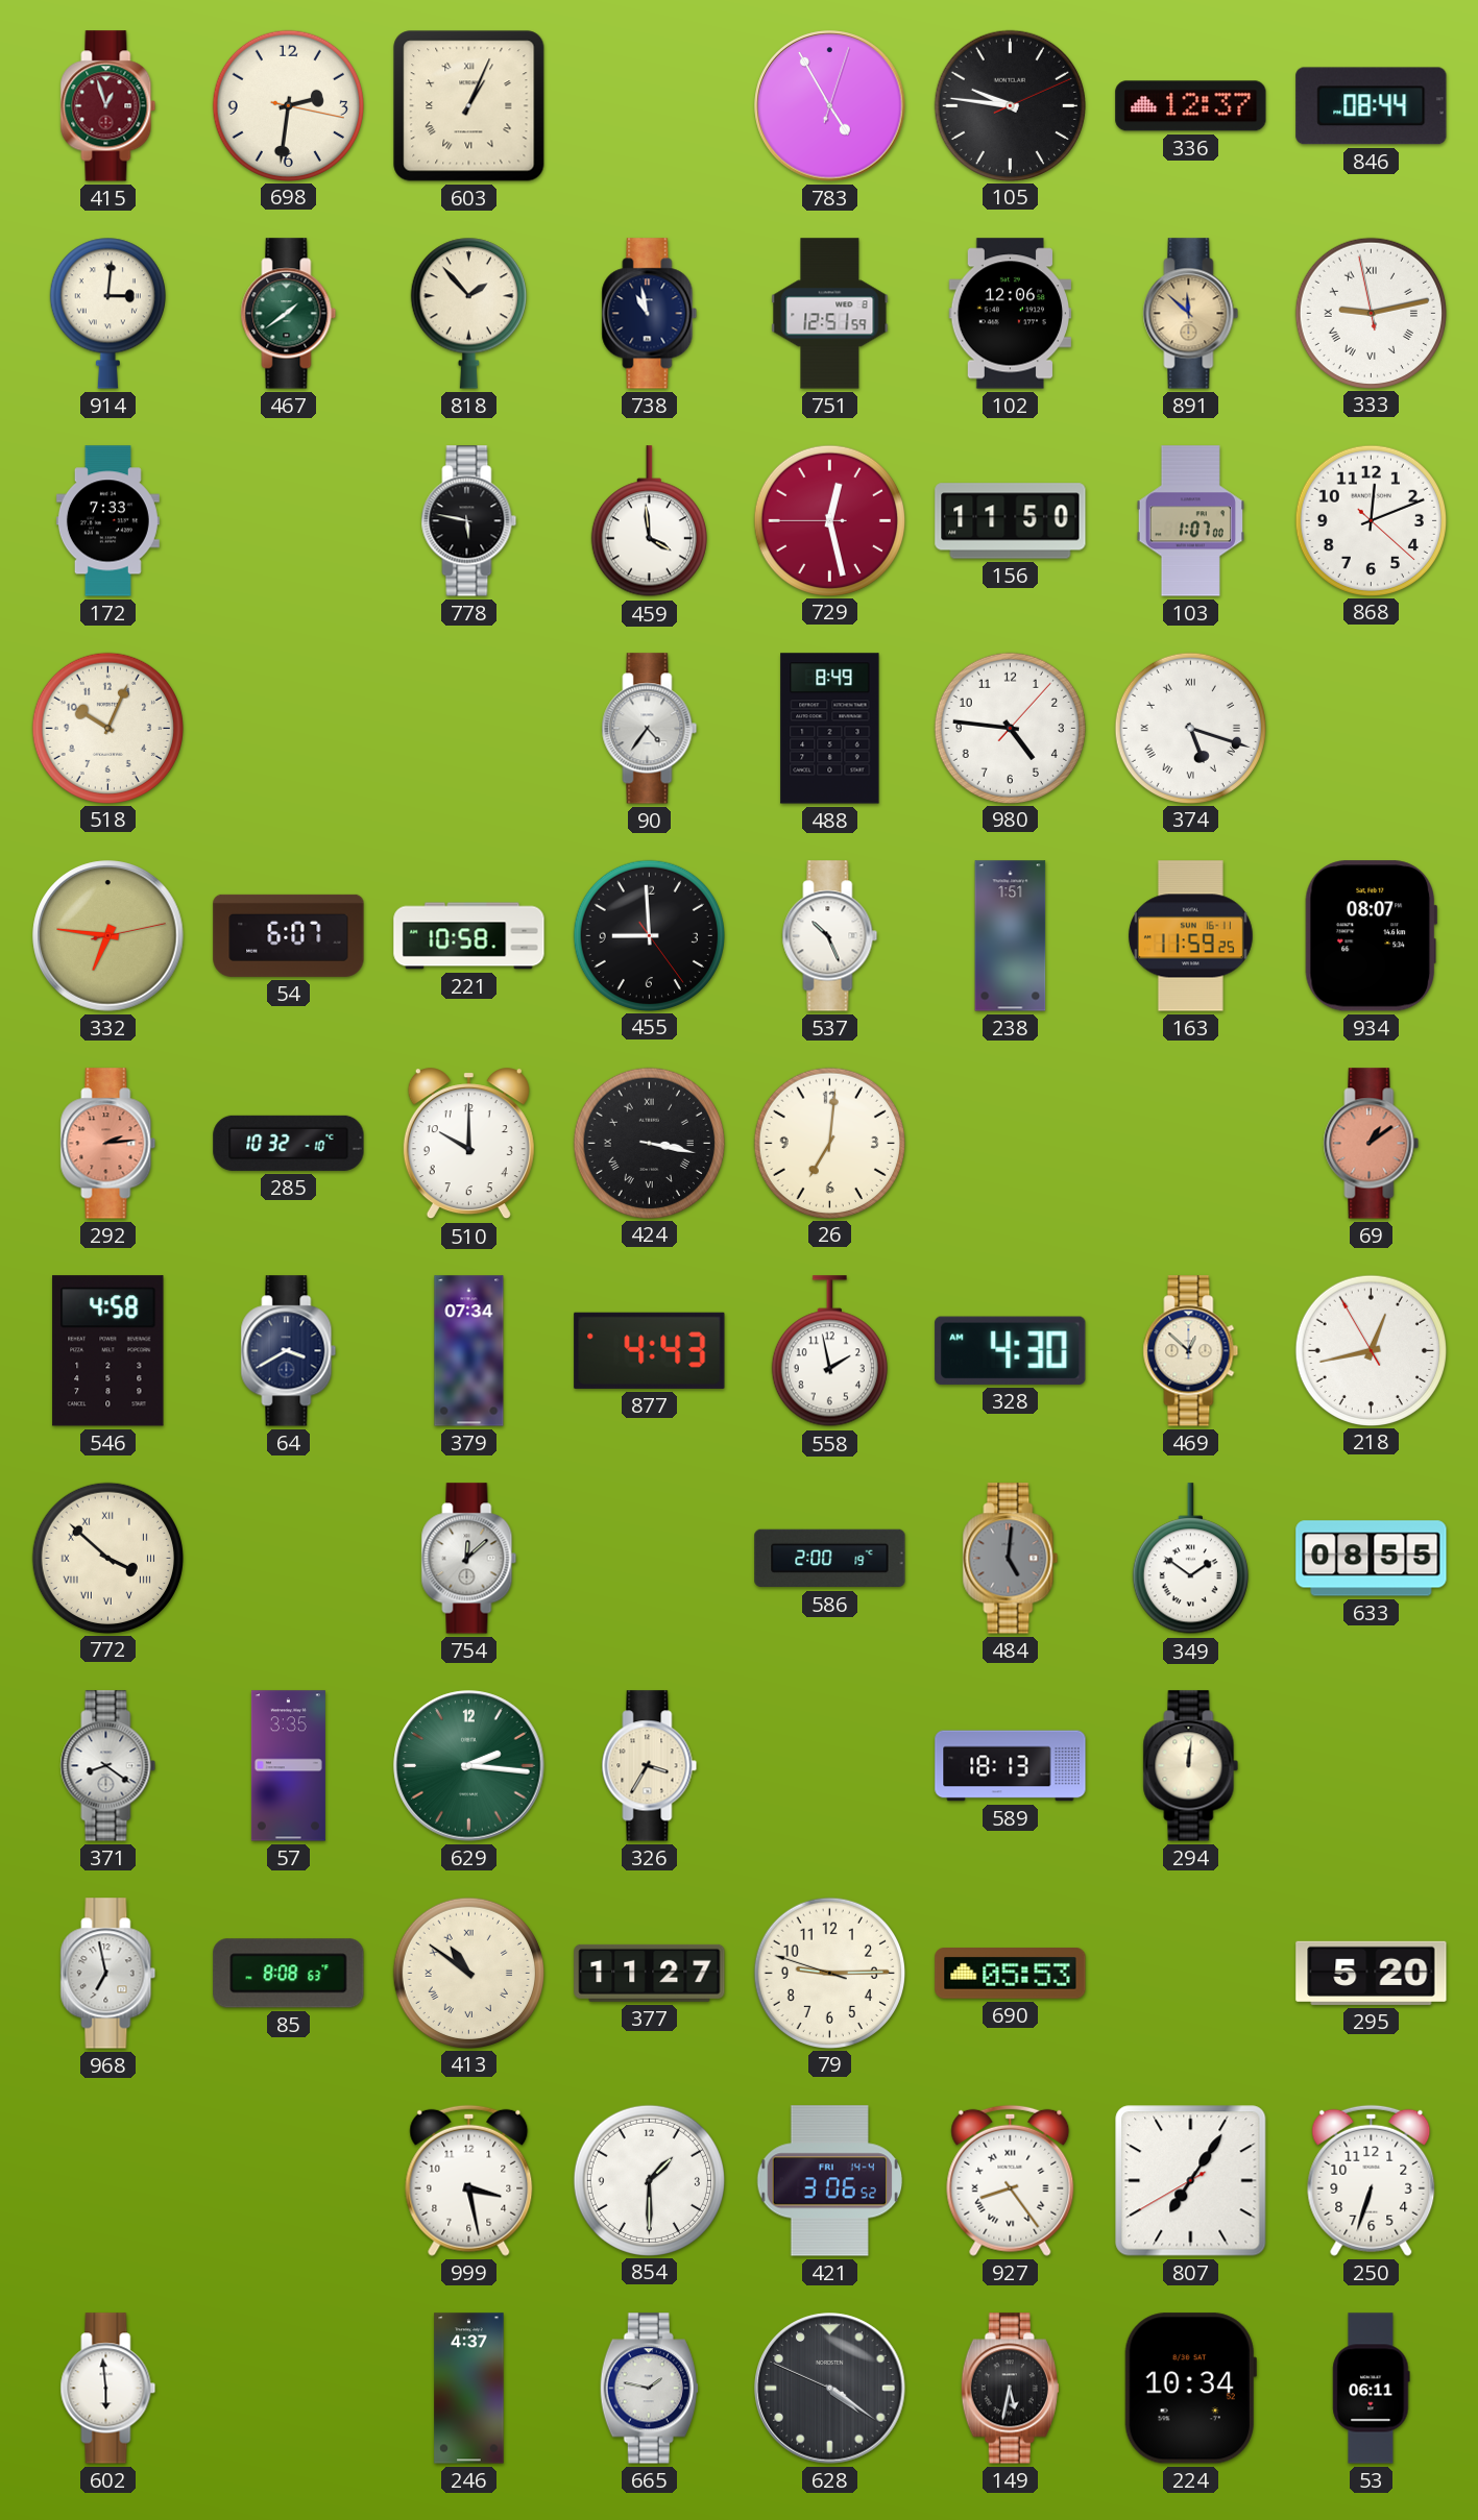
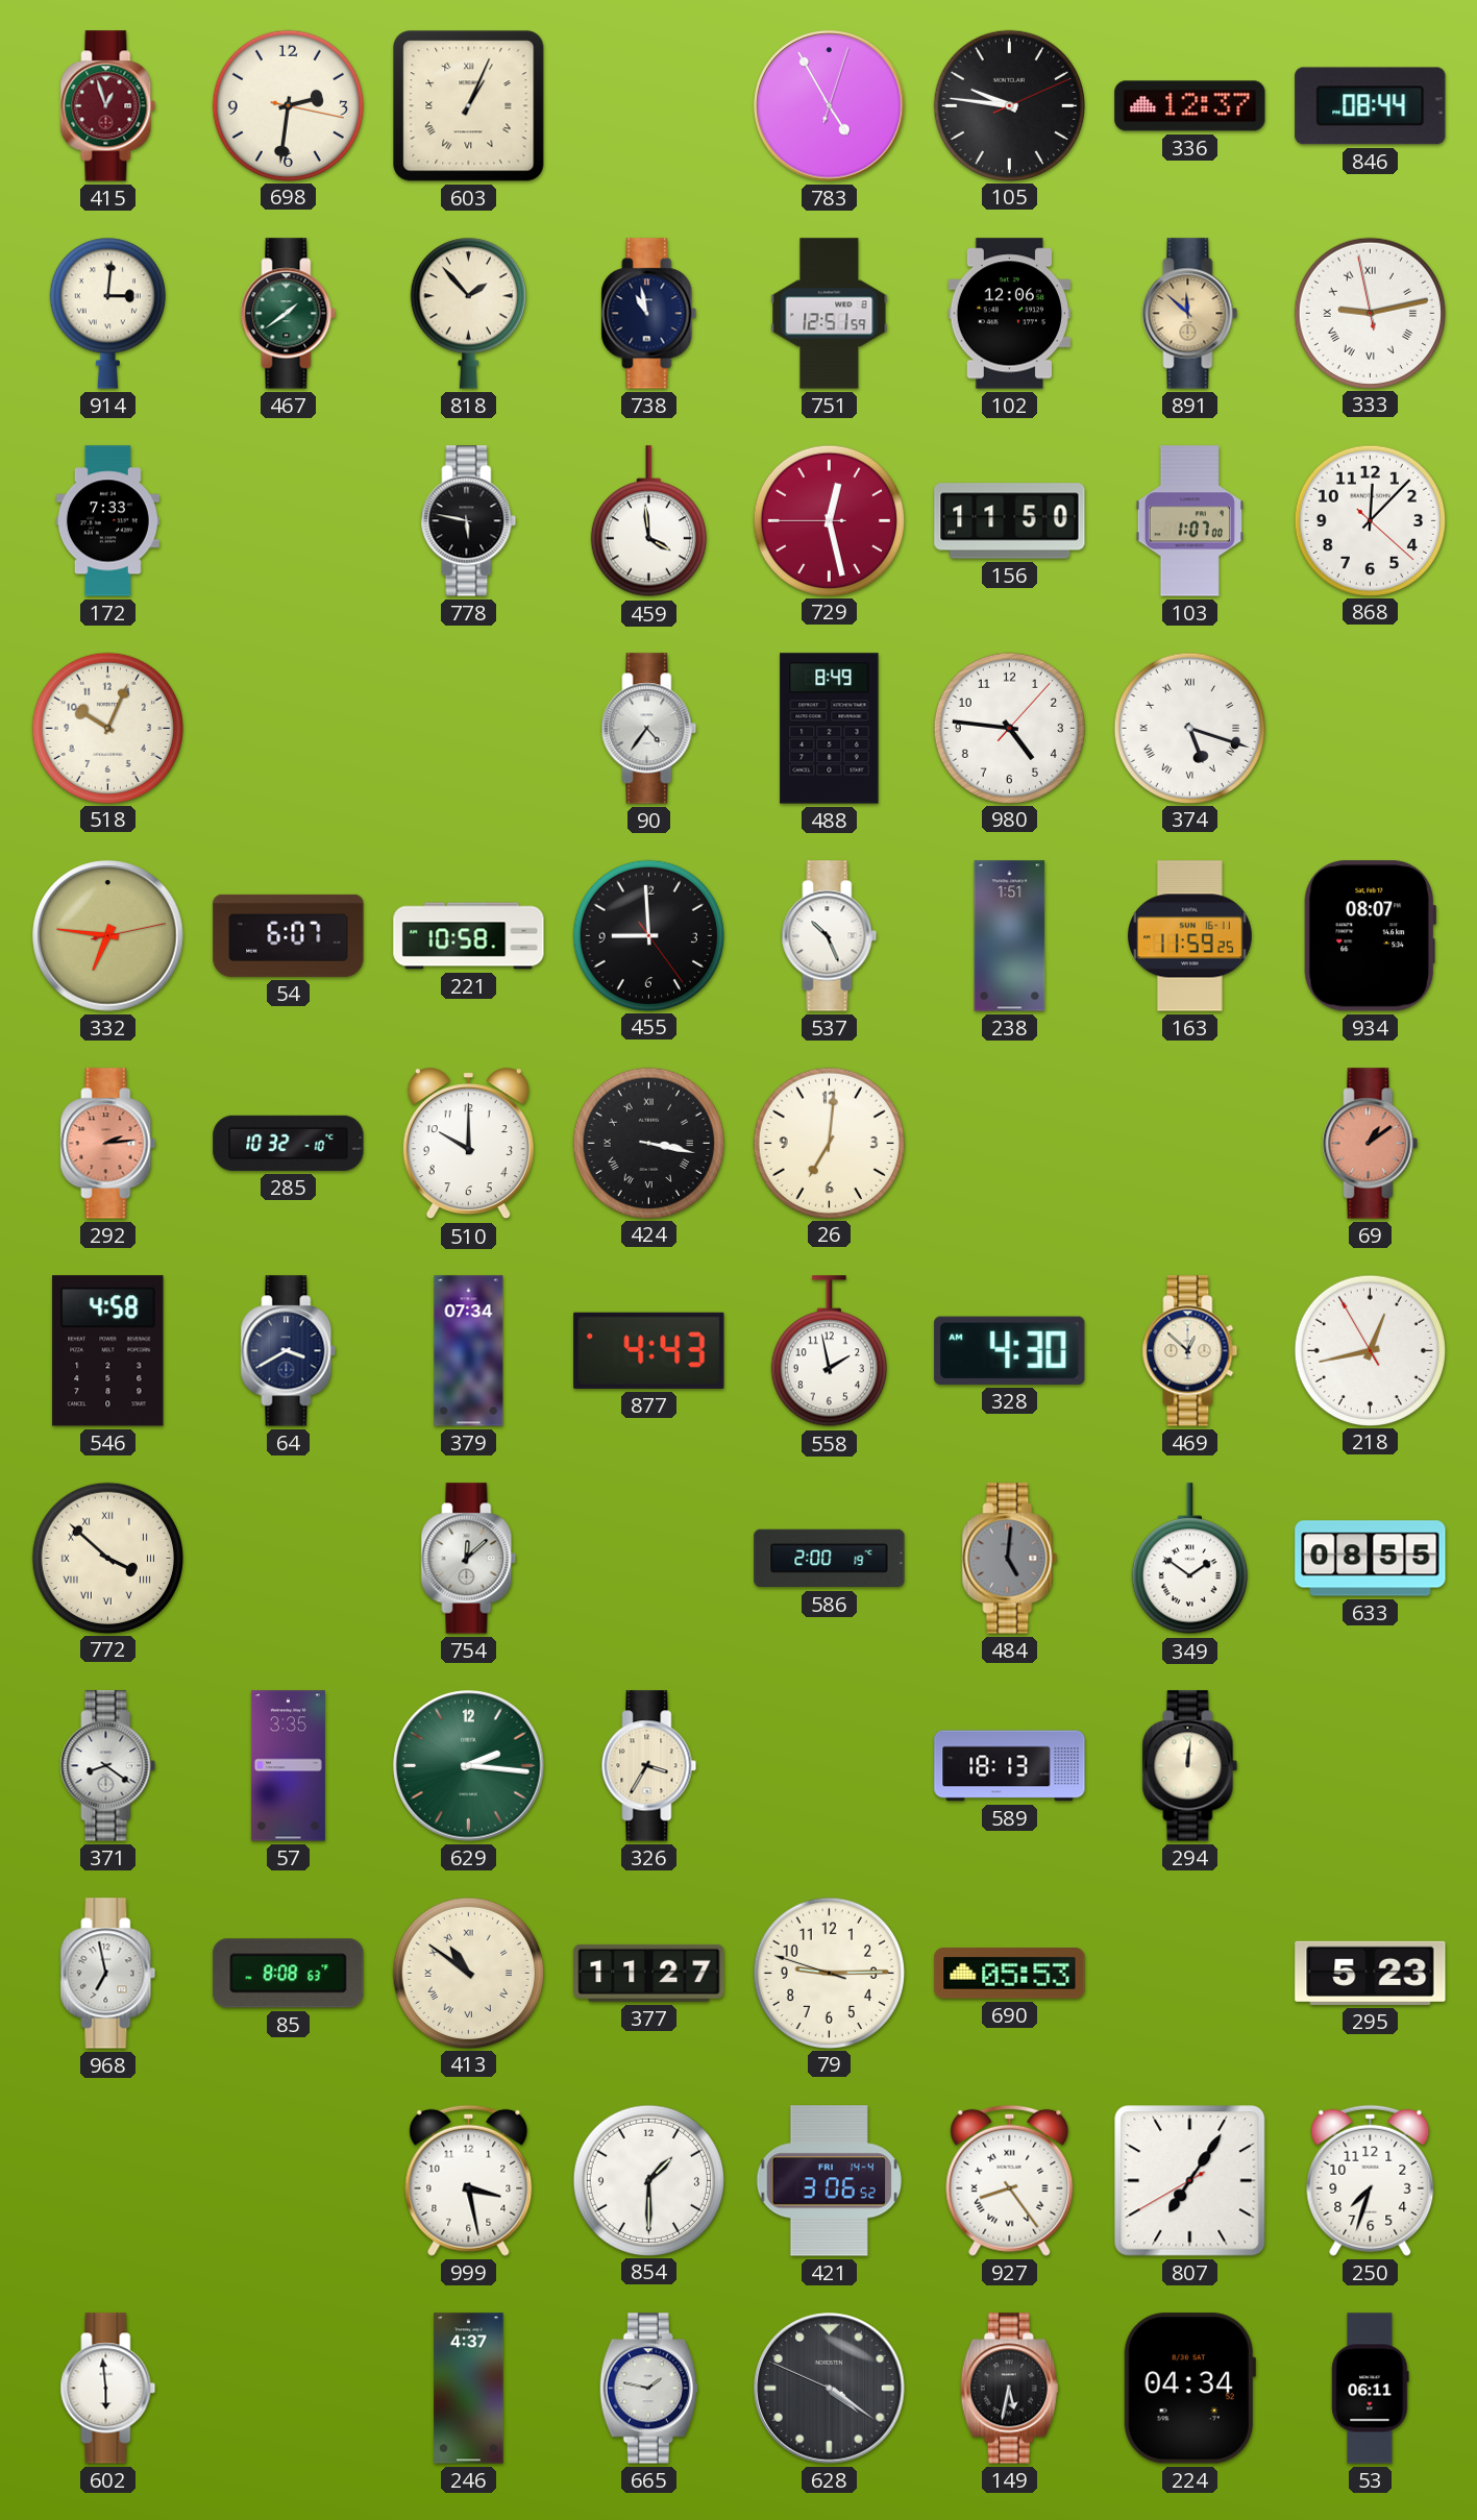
868: 12:11 -> 12:07 (1370, 520)
295: 5:20 -> 5:23 (1371, 1973)
250: 6:33 -> 7:33 (1371, 2180)
224: 10:34 -> 04:34 (1189, 2389)
